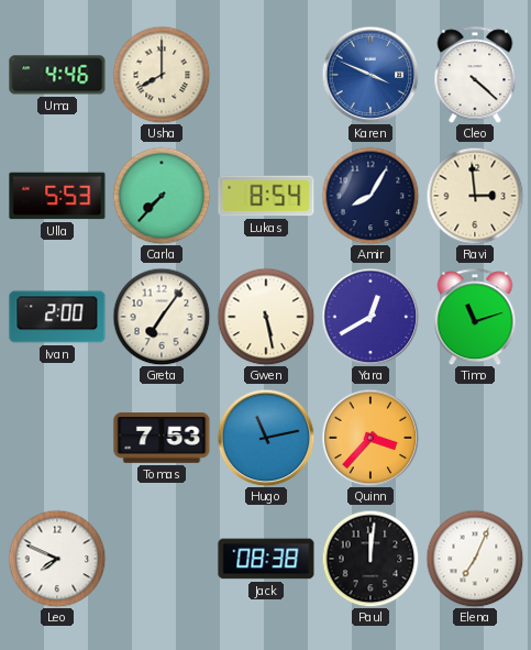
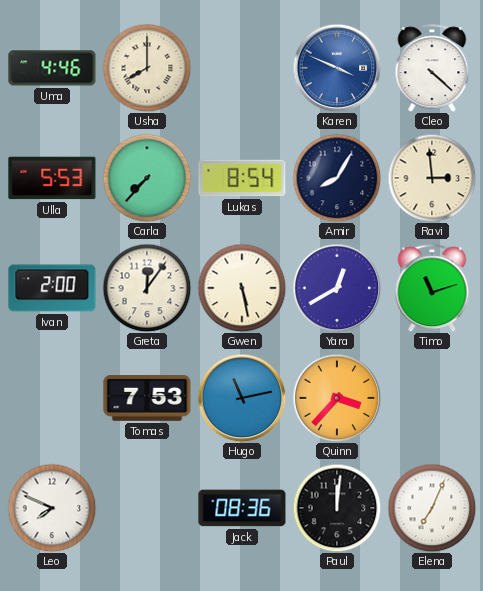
Greta: 7:06 -> 12:06 (147, 288)
Jack: 08:38 -> 08:36 (242, 508)
